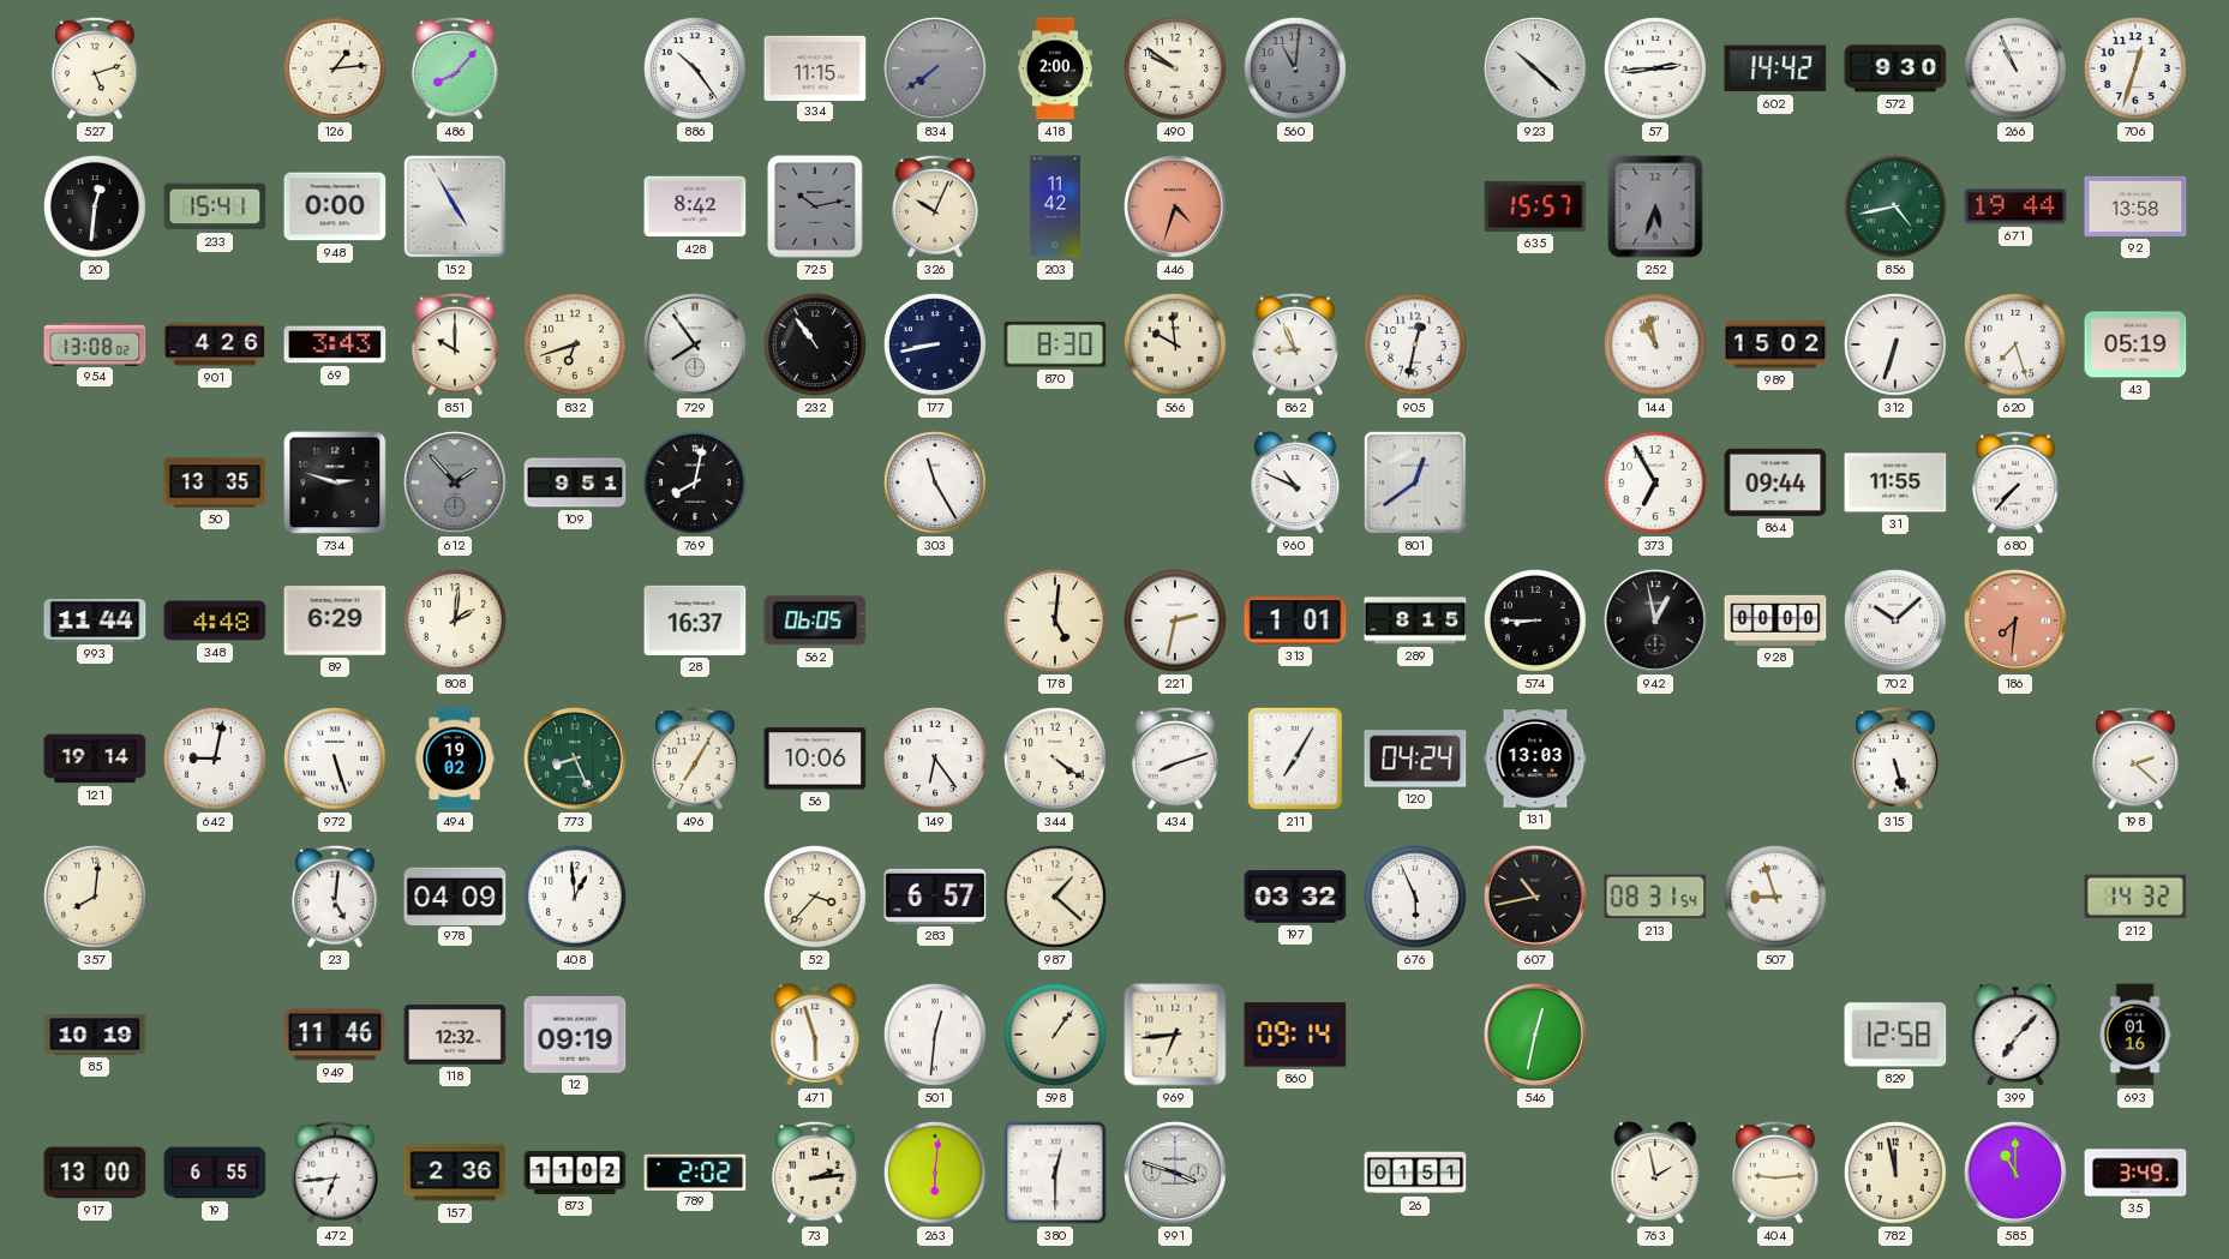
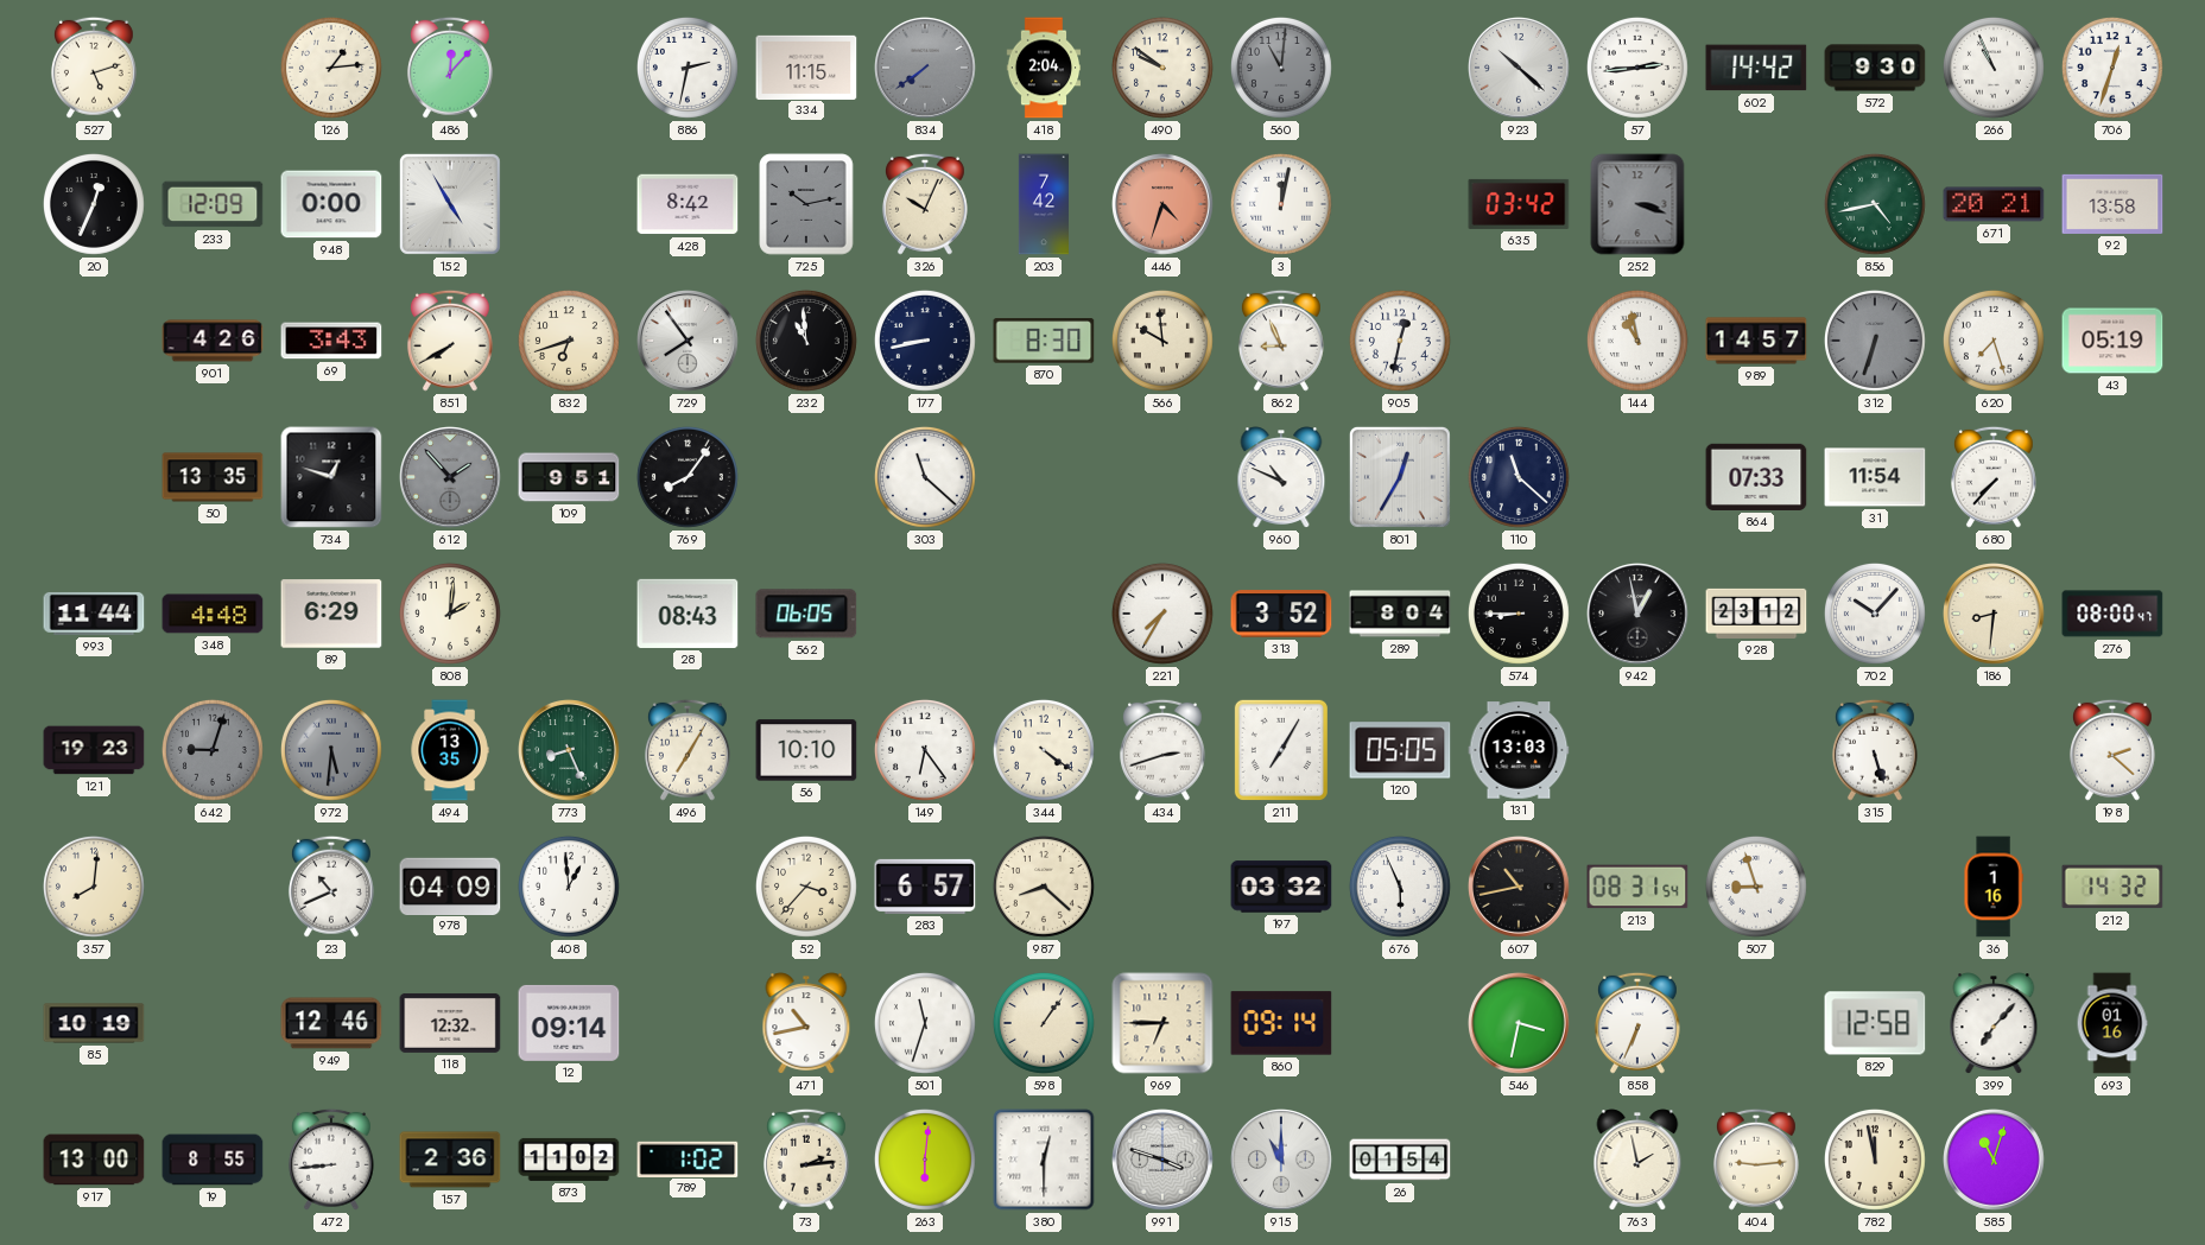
486: 8:07 -> 12:07 (450, 68)
886: 10:24 -> 2:32 (688, 68)
418: 2:00 -> 2:04 (1044, 68)
20: 12:31 -> 12:34 (94, 204)
233: 15:41 -> 12:09 (213, 204)
203: 11:42 -> 7:42 (1044, 204)
3: none -> 12:02 (1281, 204)
635: 15:57 -> 03:42 (1519, 204)
252: 5:33 -> 3:18 (1637, 204)
671: 19:44 -> 20:21 (1994, 204)
954: 13:08 -> none (95, 343)
851: 10:00 -> 7:40 (450, 341)
232: 10:54 -> 10:59 (806, 341)
989: 15:02 -> 14:57 (1756, 341)
312 dial: white -> grey (1875, 341)
734: 2:48 -> 12:48 (331, 477)
769: 8:02 -> 8:06 (688, 477)
303: 11:25 -> 11:22 (925, 477)
801: 12:39 -> 12:35 (1400, 477)
110: none -> 11:22 (1519, 477)
373: 6:55 -> none (1655, 482)
864: 09:44 -> 07:33 (1756, 477)
31: 11:55 -> 11:54 (1875, 477)
28: 16:37 -> 08:43 (688, 614)
178: 5:01 -> none (1055, 620)
221: 2:32 -> 7:35 (1162, 614)
313: 1:01 -> 3:52 (1281, 614)
289: 8:15 -> 8:04 (1400, 614)
928: 00:00 -> 23:12 (1756, 614)
702: 10:08 -> 10:07 (1875, 614)
186: 7:31 -> 8:31 (1995, 615)
186 dial: salmon -> cream (1995, 615)
276: none -> 08:00 (2112, 614)
121: 19:14 -> 19:23 (94, 750)
642: 9:02 -> 9:03 (213, 750)
642 dial: white -> grey (213, 750)
972: 5:27 -> 5:31 (331, 750)
972 dial: white -> grey (331, 750)
494: 19:02 -> 13:35 (450, 750)
56: 10:06 -> 10:10 (806, 750)
434: 8:12 -> 2:42 (1162, 750)
120: 04:24 -> 05:05 (1400, 750)
23: 5:01 -> 10:41 (331, 887)
987: 1:22 -> 8:22 (1044, 887)
36: none -> 1:16 (1994, 887)
949: 11:46 -> 12:46 (331, 1023)
12: 09:19 -> 09:14 (569, 1023)
471: 5:57 -> 10:43 (806, 1023)
501: 12:31 -> 11:33 (925, 1023)
969: 6:44 -> 6:45 (1162, 1023)
546: 12:32 -> 3:32 (1520, 1024)
858: none -> 6:34 (1637, 1023)
19: 6:55 -> 8:55 (213, 1160)
472: 6:44 -> 8:44 (331, 1160)
789: 2:02 -> 1:02 (688, 1158)
915: none -> 11:00 (1282, 1161)
26: 01:51 -> 01:54 (1400, 1160)
585: 11:00 -> 11:03 (1995, 1161)
35: 3:49 -> none (2135, 1173)
